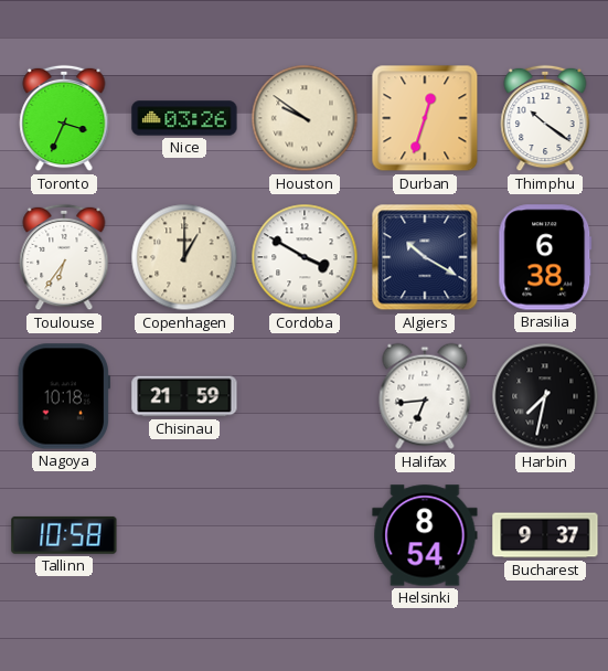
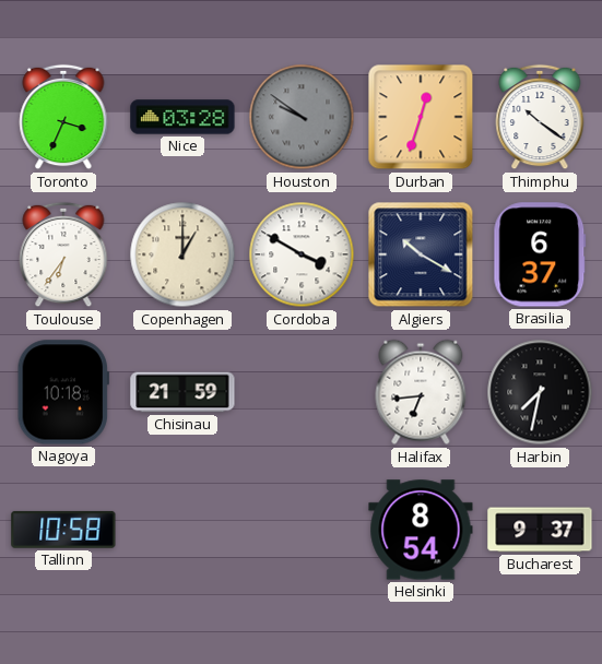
Nice: 03:26 -> 03:28 (182, 117)
Houston dial: cream -> grey (302, 117)
Brasilia: 6:38 -> 6:37 (540, 254)
